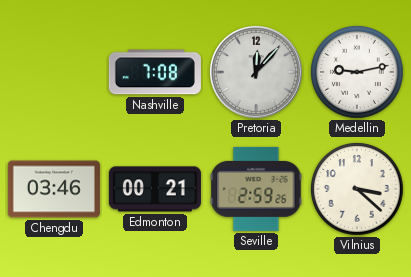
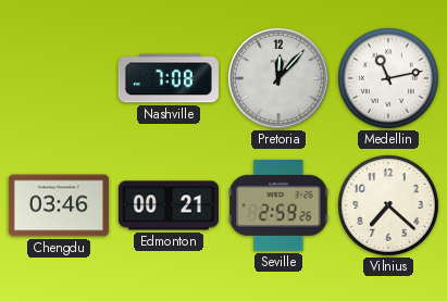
Medellin: 9:13 -> 11:13 (389, 79)
Vilnius: 3:22 -> 7:22 (389, 206)
